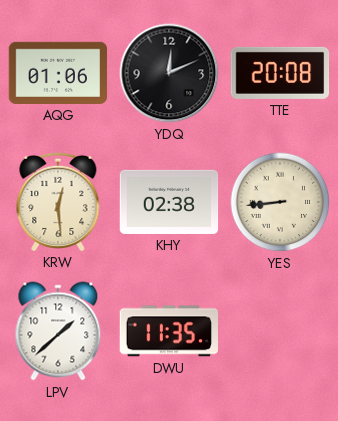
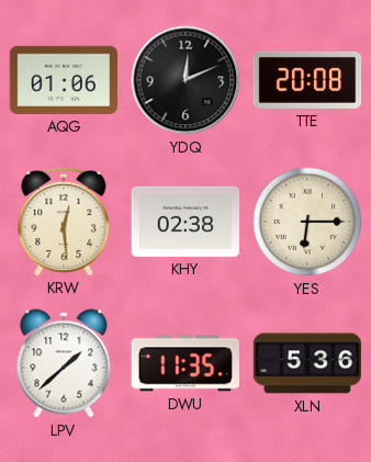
YES: 8:44 -> 6:15 (307, 222)
XLN: none -> 5:36 (307, 363)
